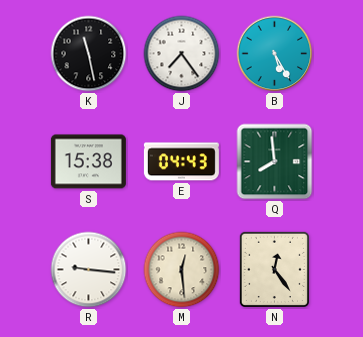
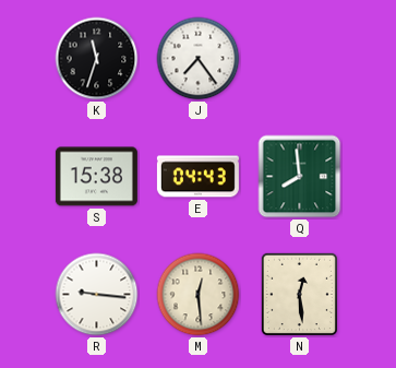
K: 11:28 -> 11:33 (97, 59)
B: 5:25 -> none (275, 54)
N: 12:24 -> 12:29 (299, 294)
